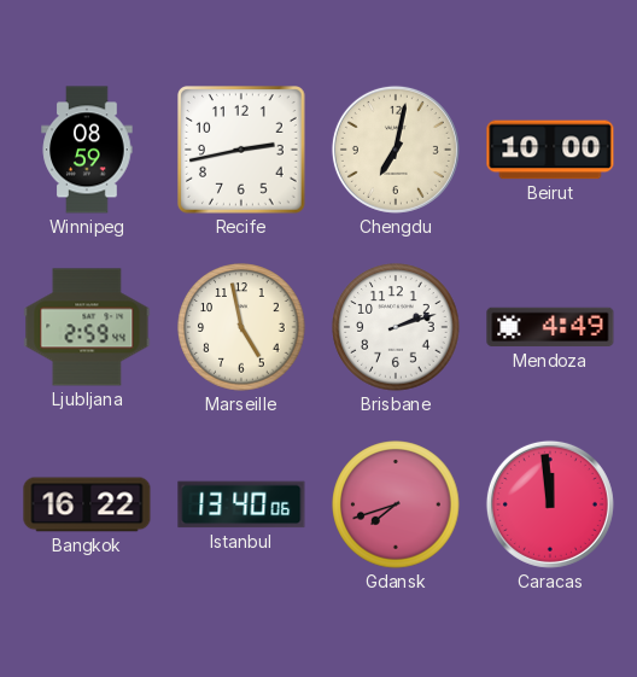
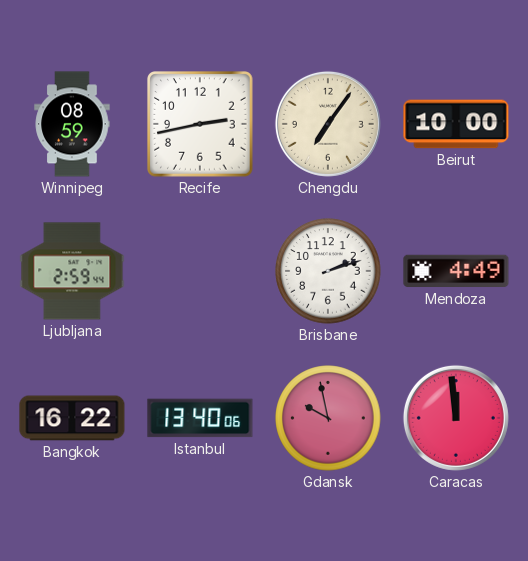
Chengdu: 7:02 -> 7:06 (328, 124)
Marseille: 4:58 -> none (241, 327)
Gdansk: 7:42 -> 9:58 (328, 418)
